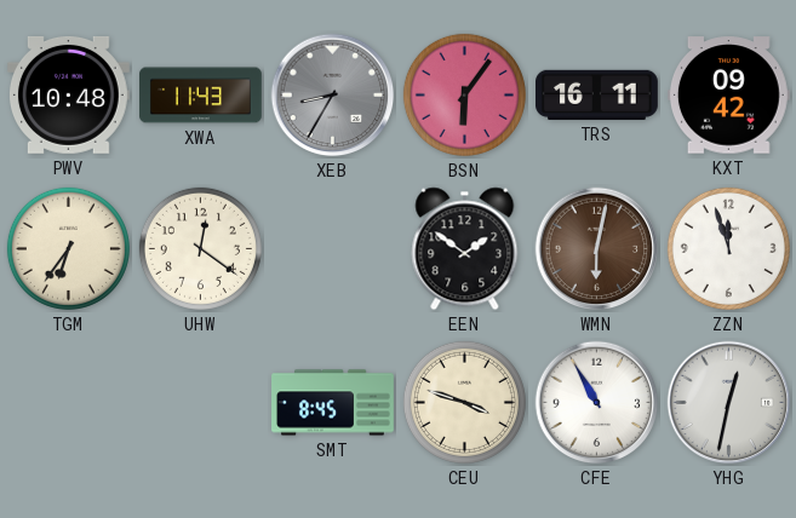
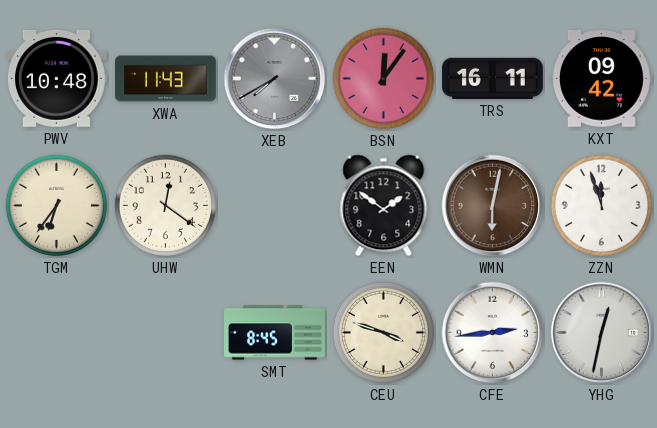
XEB: 8:35 -> 7:40 (275, 79)
BSN: 6:06 -> 12:06 (383, 78)
CFE: 10:55 -> 2:44 (493, 333)
